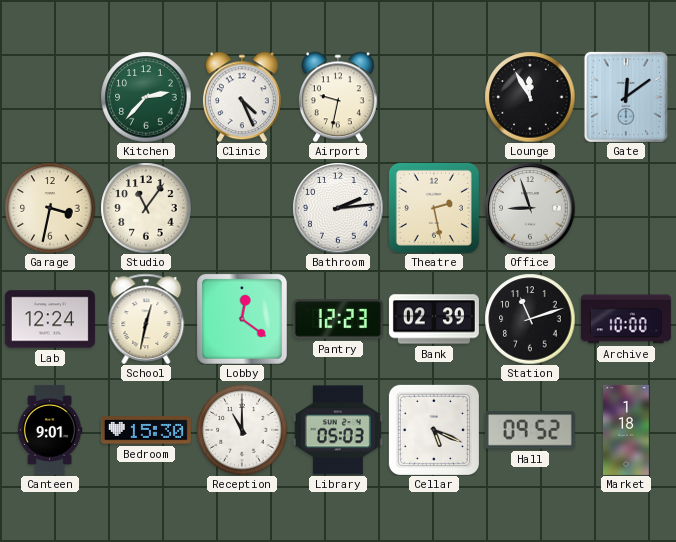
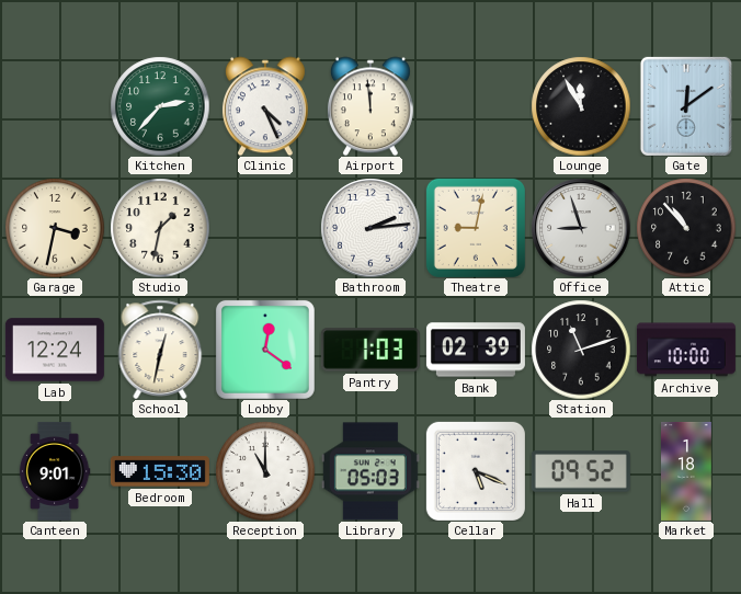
Airport: 9:32 -> 11:59 (371, 106)
Studio: 11:06 -> 1:32 (160, 228)
Theatre: 2:28 -> 9:02 (476, 228)
Attic: none -> 10:53 (686, 228)
Pantry: 12:23 -> 1:03 (371, 350)
